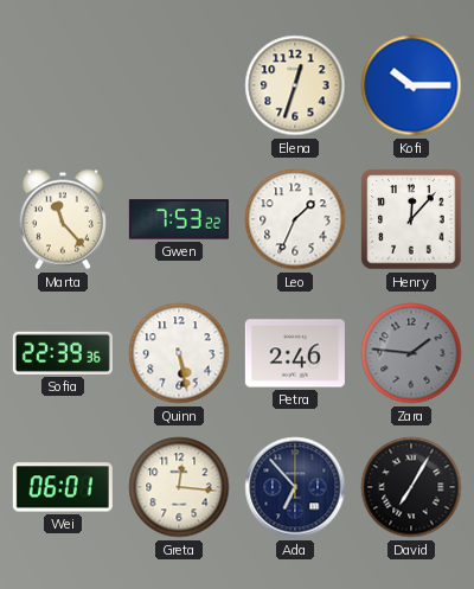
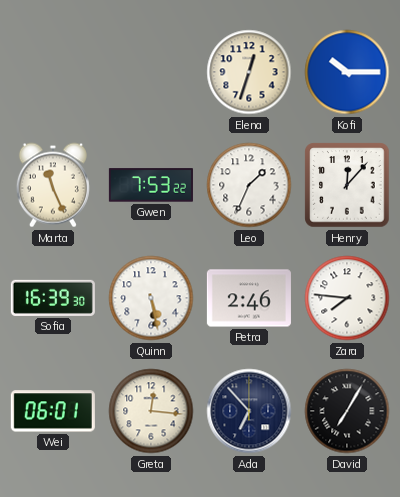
Marta: 11:23 -> 11:26 (53, 185)
Sofia: 22:39 -> 16:39 (53, 298)
Zara: 1:46 -> 7:46 (347, 298)
Zara dial: grey -> white (347, 298)
